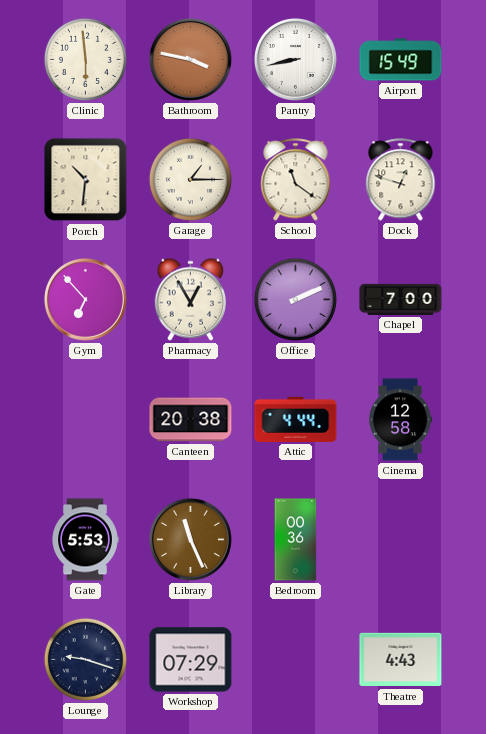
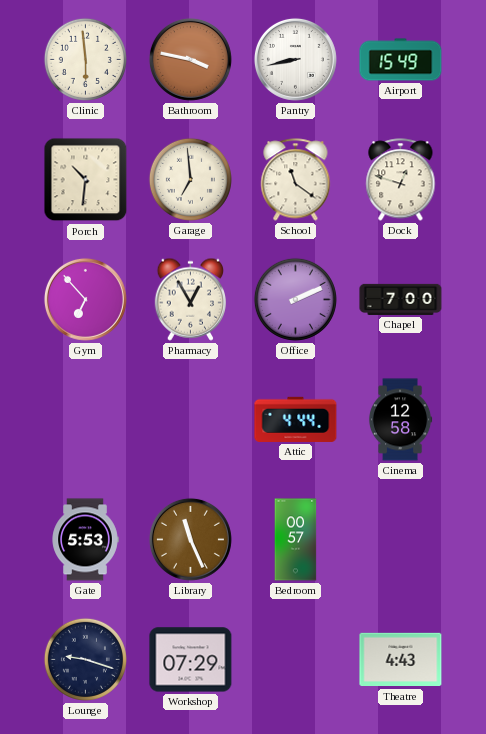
Garage: 1:15 -> 6:59 (190, 179)
Canteen: 20:38 -> none (191, 420)
Bedroom: 00:36 -> 00:57 (296, 540)
